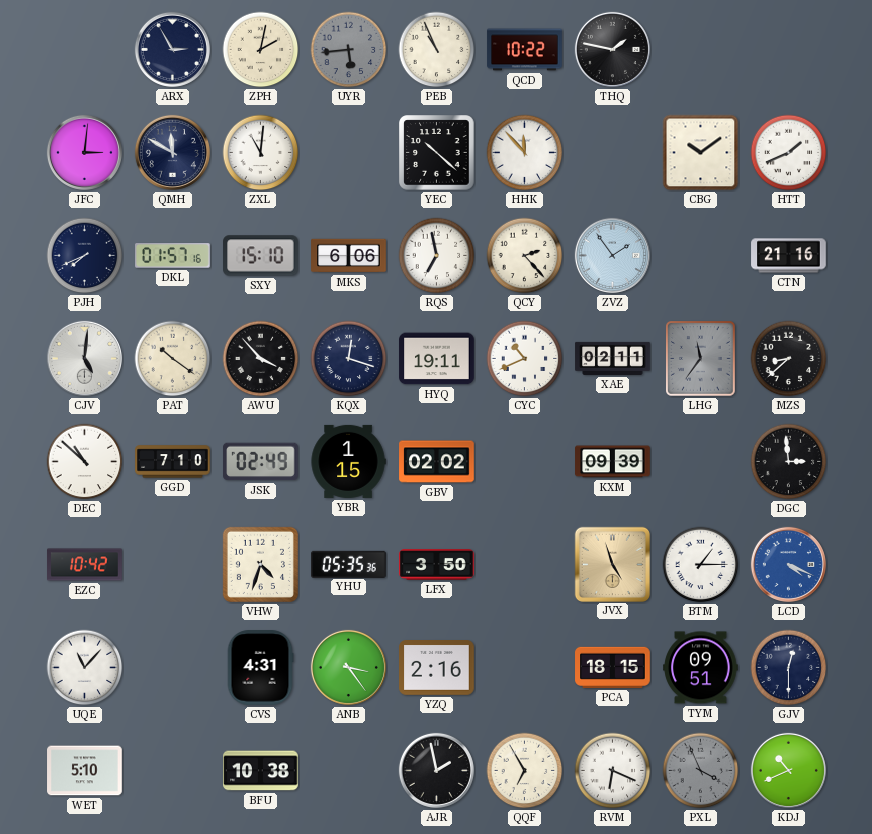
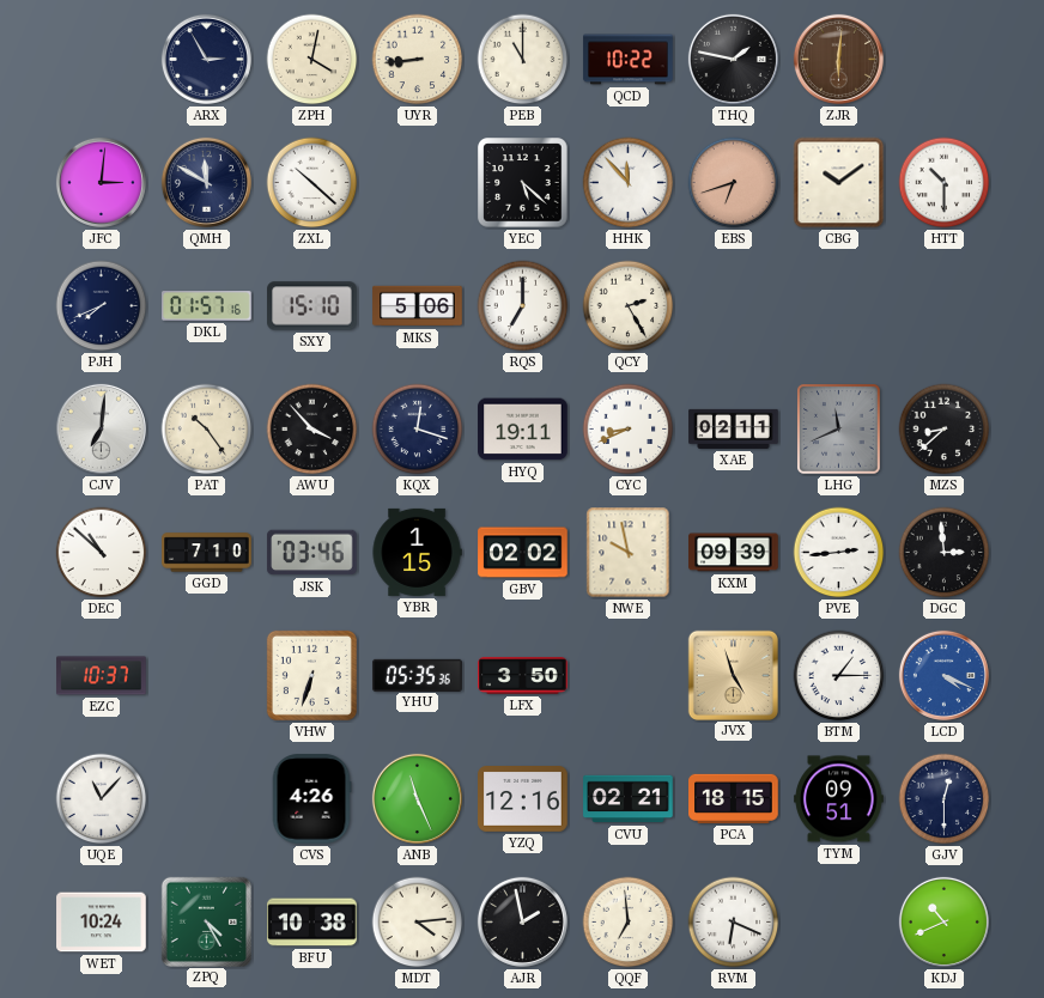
ZPH: 2:02 -> 4:02 (312, 60)
UYR: 5:44 -> 8:44 (418, 60)
UYR dial: grey -> cream (418, 60)
PEB: 10:56 -> 11:00 (523, 60)
ZJR: none -> 6:01 (838, 59)
ZXL: 11:01 -> 10:22 (312, 183)
YEC: 10:22 -> 5:22 (523, 183)
EBS: none -> 6:42 (734, 183)
HTT: 1:41 -> 10:30 (945, 183)
MKS: 6:06 -> 5:06 (418, 306)
RQS: 6:58 -> 7:00 (523, 306)
QCY: 2:23 -> 2:25 (629, 306)
ZVZ: 1:54 -> none (612, 255)
CTN: 21:16 -> none (789, 256)
CJV: 5:01 -> 7:01 (101, 428)
PAT: 10:21 -> 10:24 (207, 430)
CYC: 10:41 -> 8:41 (629, 430)
LHG: 11:36 -> 11:41 (839, 430)
JSK: 02:49 -> 03:46 (312, 553)
NWE: none -> 9:58 (629, 553)
PVE: none -> 2:44 (839, 553)
EZC: 10:42 -> 10:37 (102, 676)
VHW: 4:33 -> 6:33 (311, 675)
CVS: 4:31 -> 4:26 (311, 799)
ANB: 3:24 -> 11:26 (417, 798)
YZQ: 2:16 -> 12:16 (523, 799)
CVU: none -> 02:21 (629, 799)
WET: 5:10 -> 10:24 (102, 923)
ZPQ: none -> 4:25 (206, 921)
MDT: none -> 4:14 (418, 923)
QQF: 6:55 -> 6:59 (629, 923)
PXL: 3:56 -> none (701, 771)
